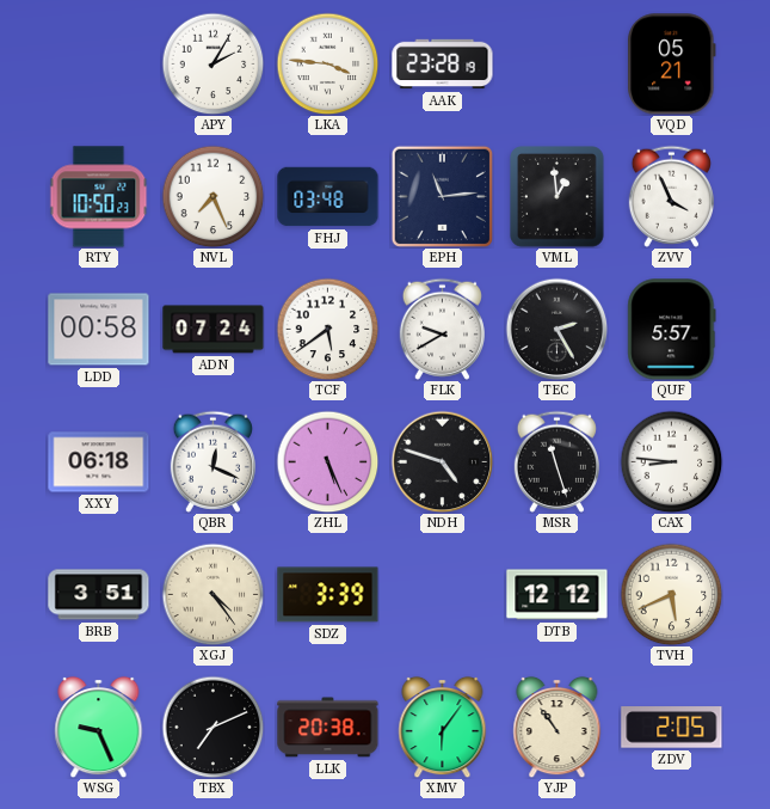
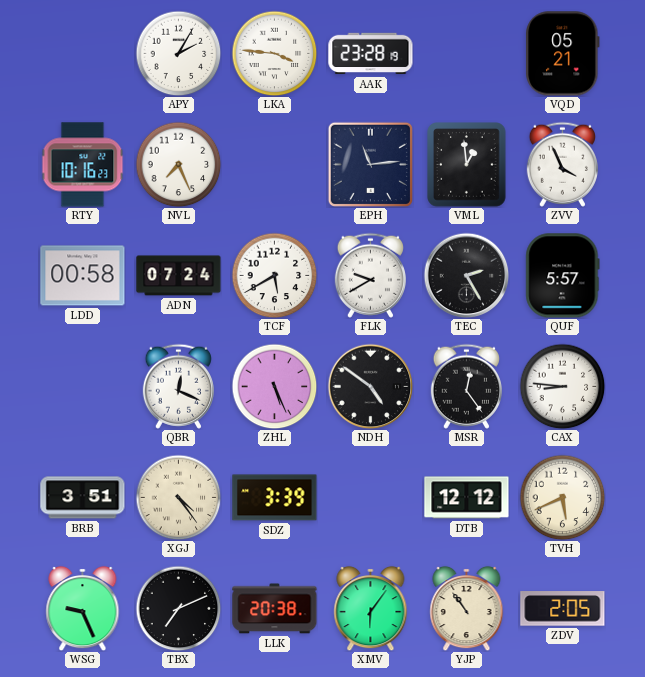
RTY: 10:50 -> 10:16 (83, 165)
FHJ: 03:48 -> none (328, 197)
TCF: 5:39 -> 5:40 (274, 275)
XXY: 06:18 -> none (99, 462)
NDH: 4:48 -> 4:51 (370, 386)
MSR: 11:27 -> 12:24 (466, 386)
